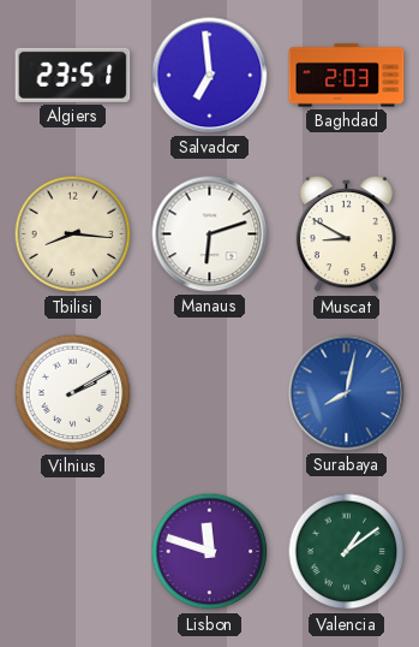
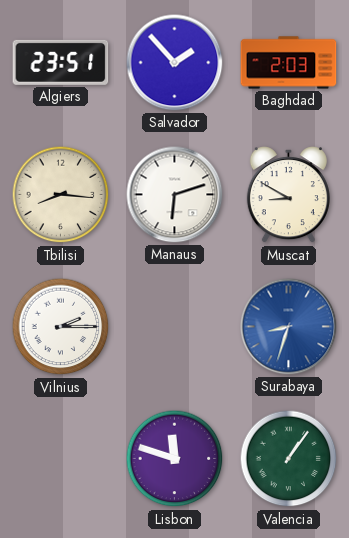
Salvador: 6:59 -> 1:53 (175, 63)
Vilnius: 2:10 -> 2:15 (61, 327)
Surabaya: 8:02 -> 8:33 (289, 327)
Valencia: 1:09 -> 1:06 (289, 459)
